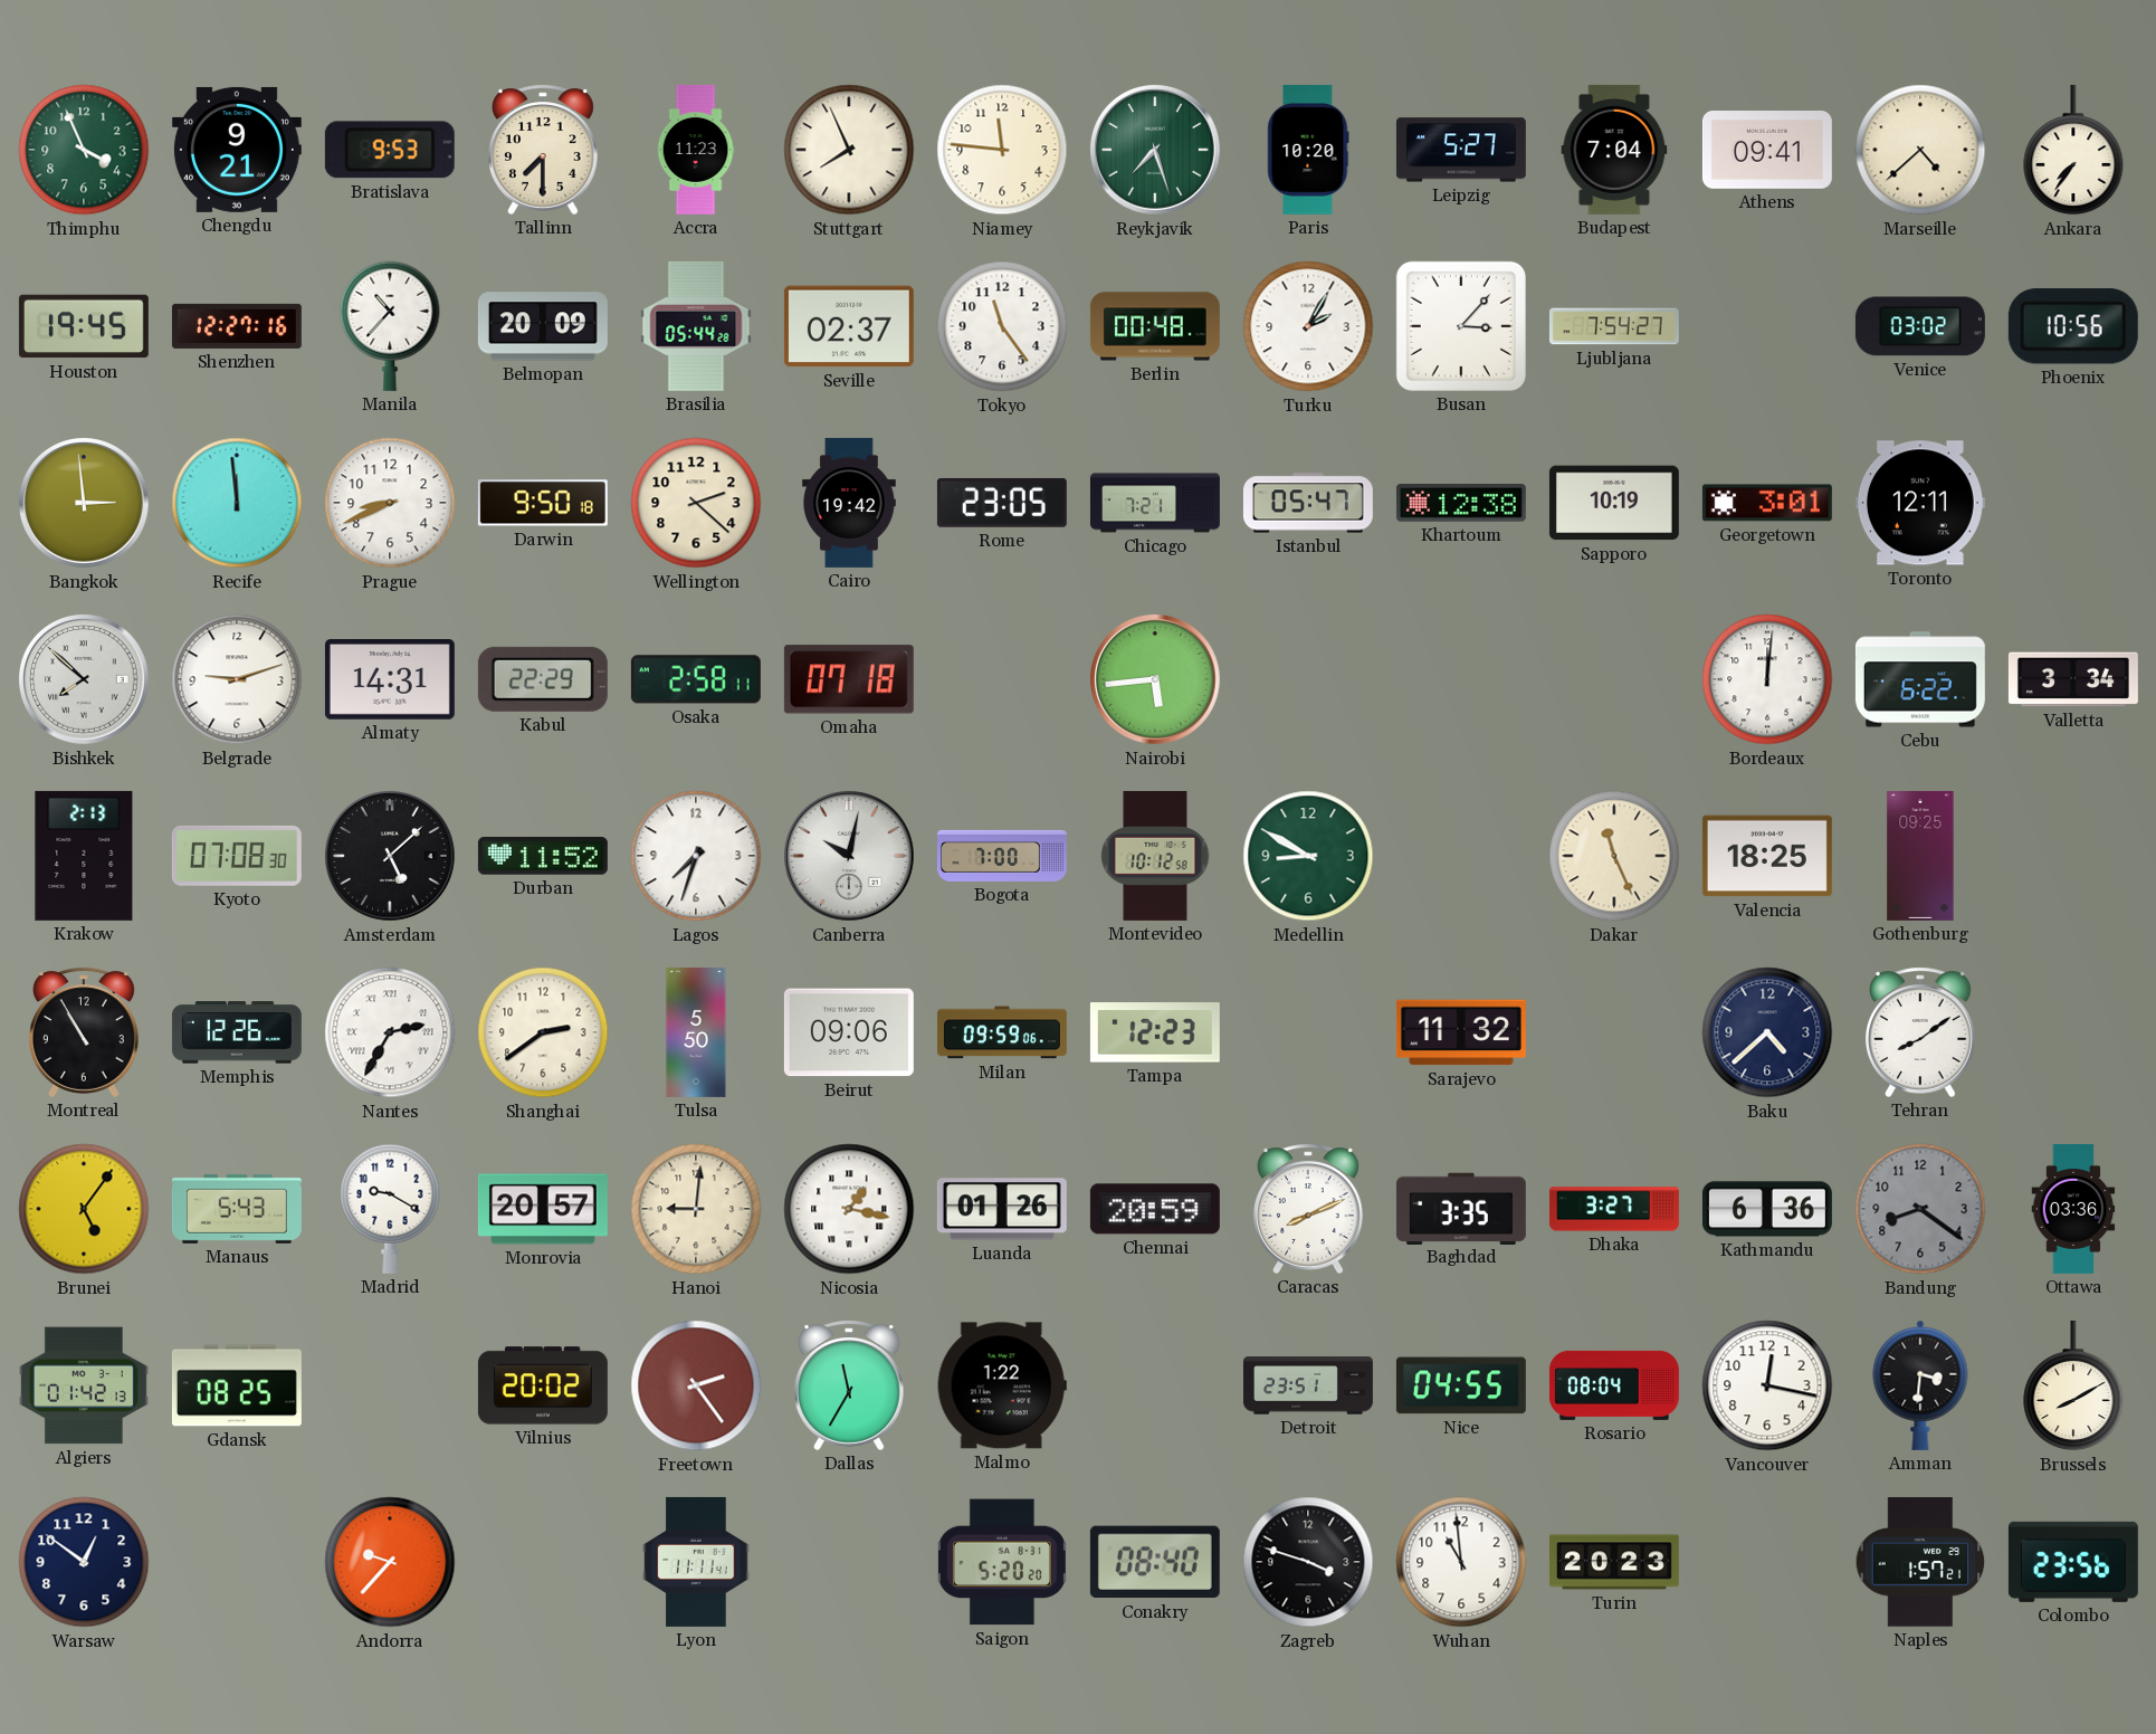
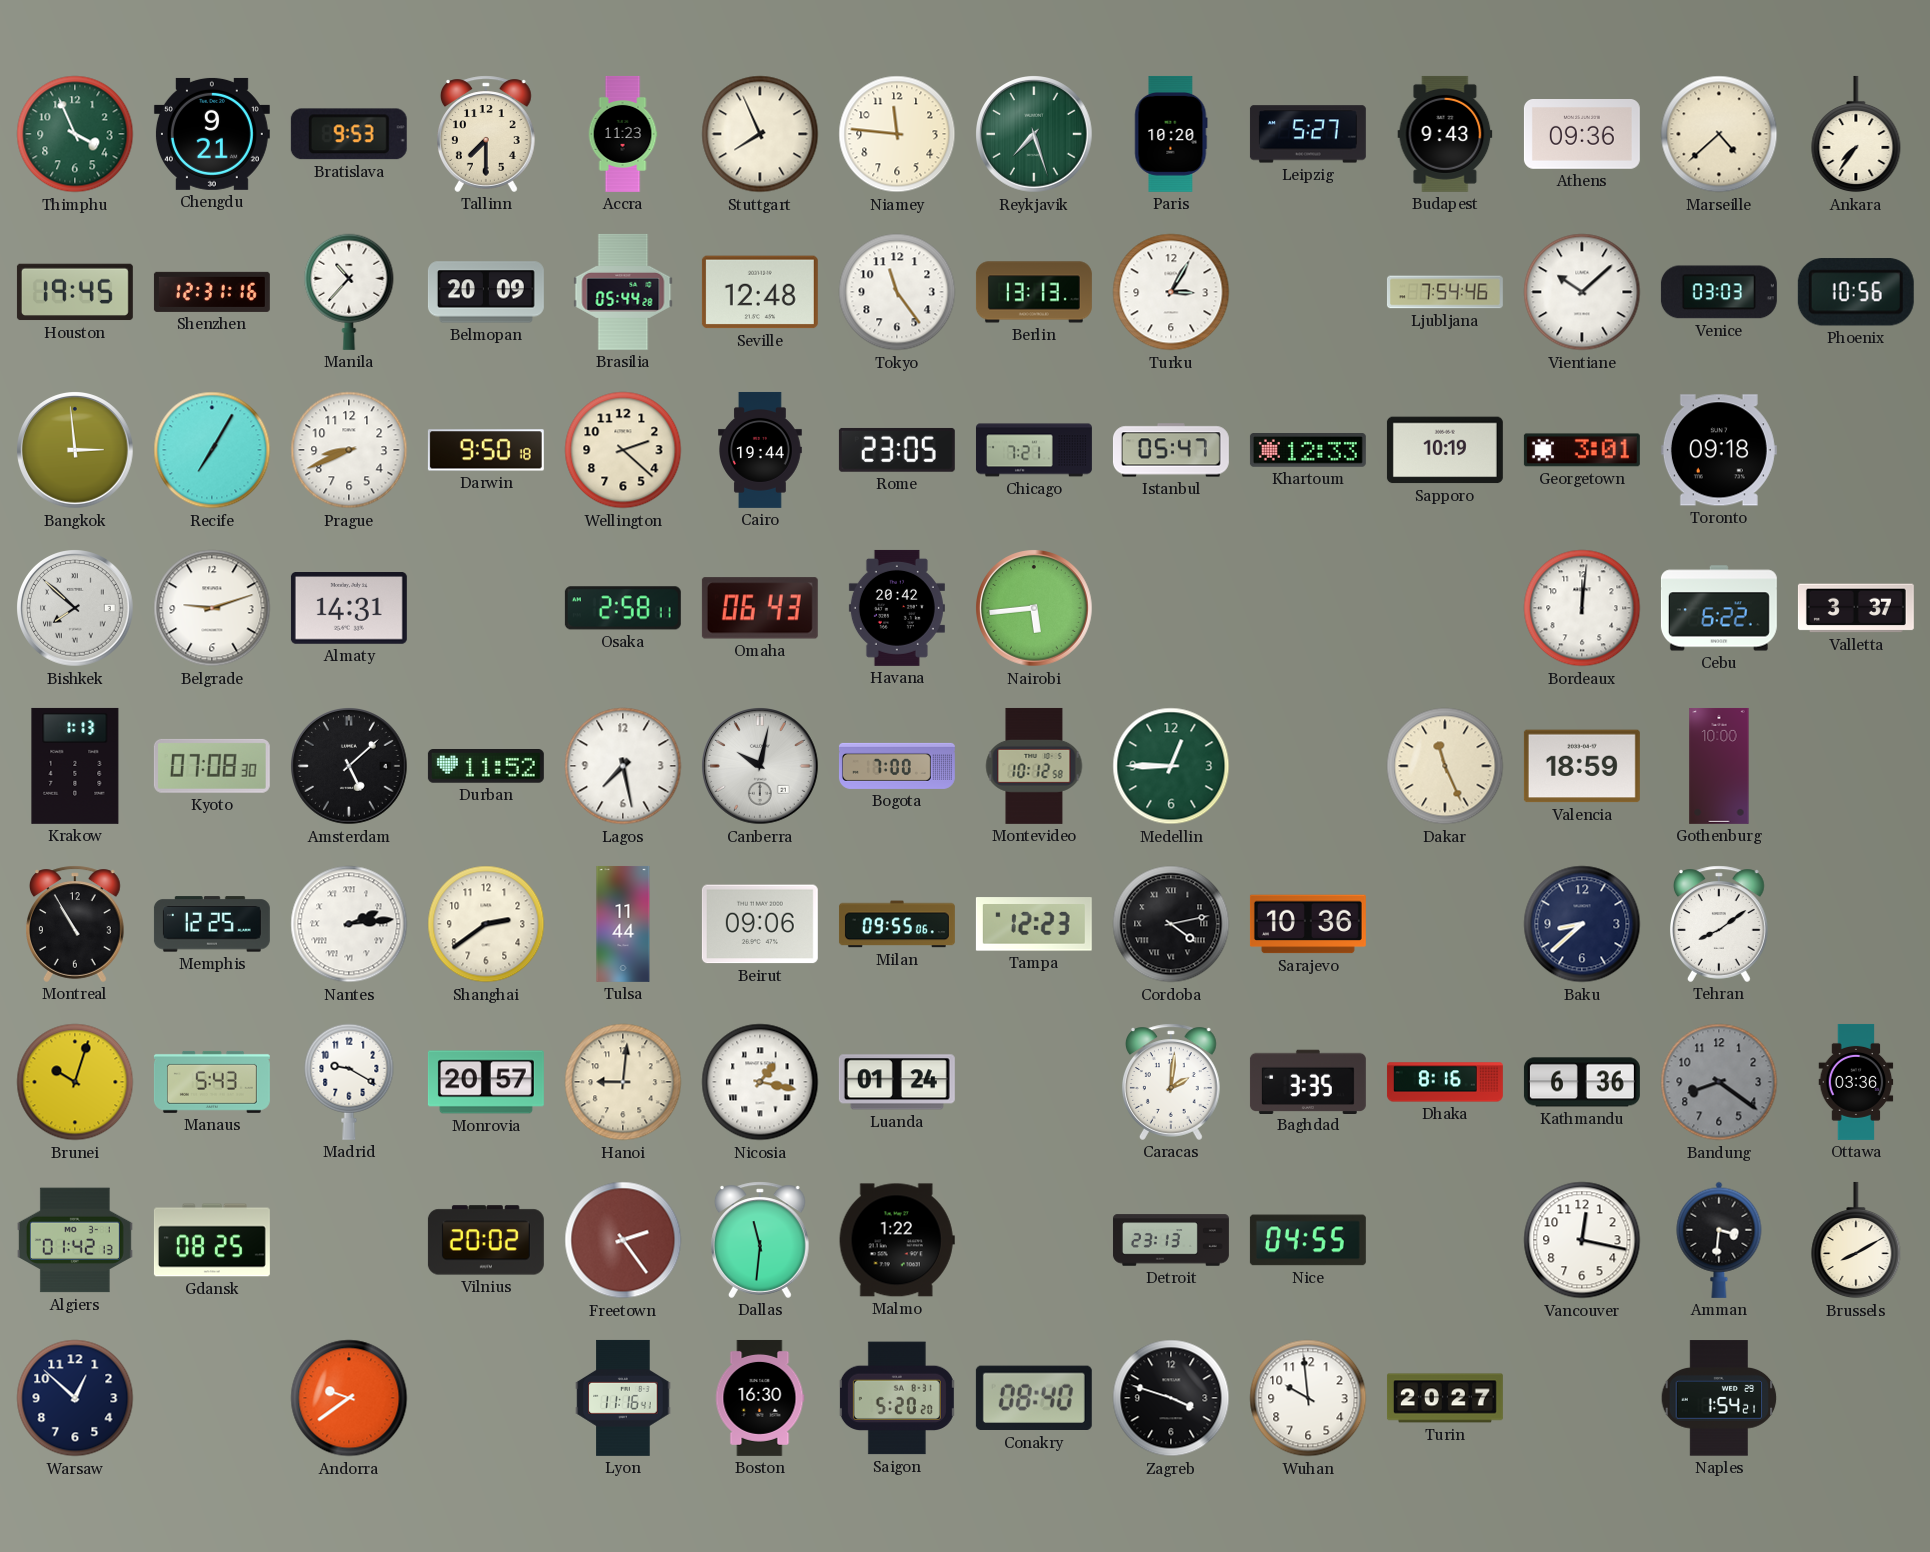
Budapest: 7:04 -> 9:43 (1445, 134)
Athens: 09:41 -> 09:36 (1582, 135)
Shenzhen: 12:27 -> 12:31 (212, 292)
Seville: 02:37 -> 12:48 (760, 292)
Berlin: 00:48 -> 13:13 (1034, 292)
Turku: 2:05 -> 3:05 (1171, 292)
Busan: 3:07 -> none (1461, 326)
Ljubljana: 7:54:27 -> 7:54:46 (1445, 292)
Vientiane: none -> 10:08 (1582, 292)
Venice: 03:02 -> 03:03 (1719, 292)
Recife: 11:59 -> 7:05 (212, 450)
Cairo: 19:42 -> 19:44 (761, 450)
Khartoum: 12:38 -> 12:33 (1308, 450)
Toronto: 12:11 -> 09:18 (1719, 450)
Kabul: 22:29 -> none (543, 679)
Omaha: 07:18 -> 06:43 (760, 608)
Havana: none -> 20:42 (897, 608)
Valletta: 3:34 -> 3:37 (1856, 608)
Krakow: 2:13 -> 1:13 (75, 766)
Lagos: 7:33 -> 7:28 (623, 766)
Medellin: 8:50 -> 12:45 (1171, 766)
Valencia: 18:25 -> 18:59 (1582, 766)
Gothenburg: 09:25 -> 10:00 (1719, 766)
Memphis: 12:26 -> 12:25 (212, 924)
Nantes: 2:35 -> 2:14 (349, 924)
Tulsa: 5:50 -> 11:44 (623, 924)
Milan: 09:59 -> 09:55 (897, 924)
Cordoba: none -> 4:13 (1171, 924)
Sarajevo: 11:32 -> 10:36 (1308, 924)
Baku: 4:38 -> 8:38 (1582, 924)
Brunei: 5:06 -> 10:03 (75, 1082)
Luanda: 01:26 -> 01:24 (897, 1082)
Chennai: 20:59 -> none (1155, 1209)
Caracas: 8:11 -> 2:01 (1172, 1082)
Dhaka: 3:27 -> 8:16 (1445, 1082)
Dallas: 11:35 -> 11:31 (761, 1240)
Detroit: 23:51 -> 23:13 (1171, 1240)
Rosario: 08:04 -> none (1614, 1385)
Warsaw: 12:51 -> 12:52 (75, 1398)
Andorra: 9:37 -> 9:39 (349, 1398)
Lyon: 11:11 -> 11:16 (623, 1398)
Boston: none -> 16:30 (760, 1398)
Wuhan: 10:59 -> 9:59 (1308, 1398)
Turin: 20:23 -> 20:27 (1445, 1398)
Naples: 1:57 -> 1:54 (1719, 1398)
Colombo: 23:56 -> none (2073, 1562)
